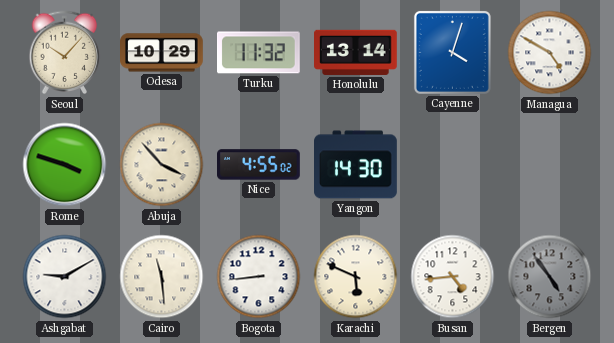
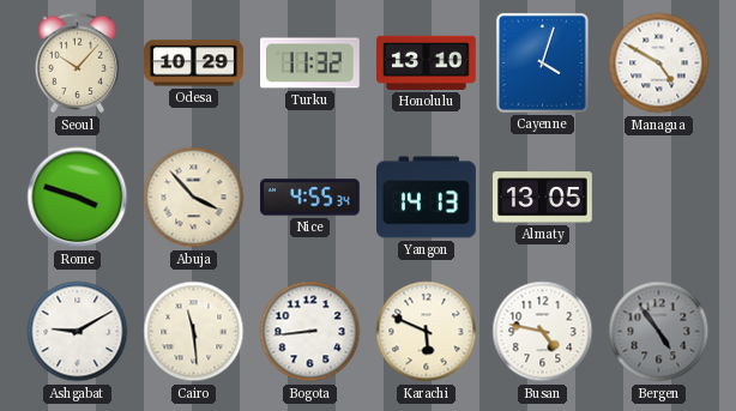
Honolulu: 13:14 -> 13:10 (427, 62)
Nice: 4:55:02 -> 4:55:34 (310, 198)
Yangon: 14:30 -> 14:13 (427, 198)
Almaty: none -> 13:05 (543, 198)
Busan: 4:44 -> 4:47 (543, 332)
